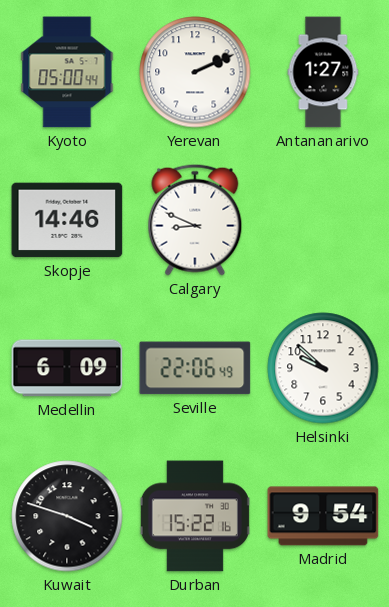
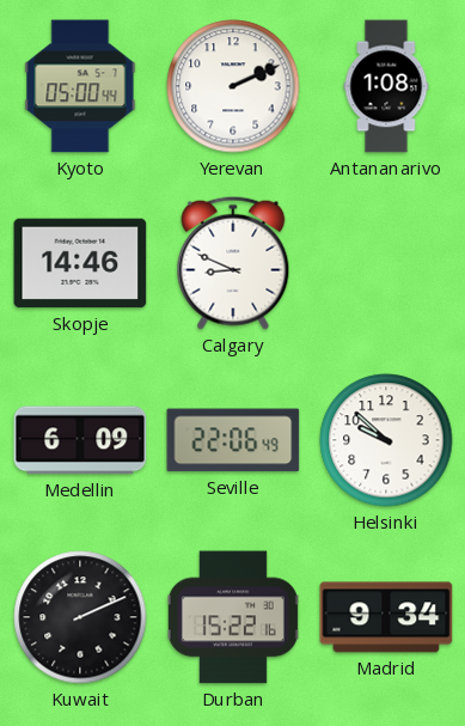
Antananarivo: 1:27 -> 1:08 (386, 86)
Kuwait: 3:48 -> 2:11 (80, 617)
Madrid: 9:54 -> 9:34 (386, 617)
